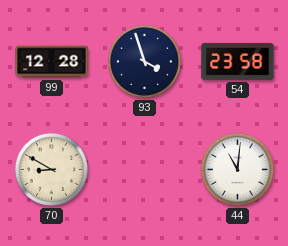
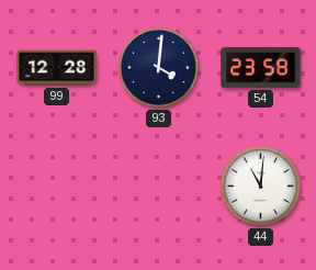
93: 3:57 -> 4:01 (158, 67)
70: 8:50 -> none (51, 169)
